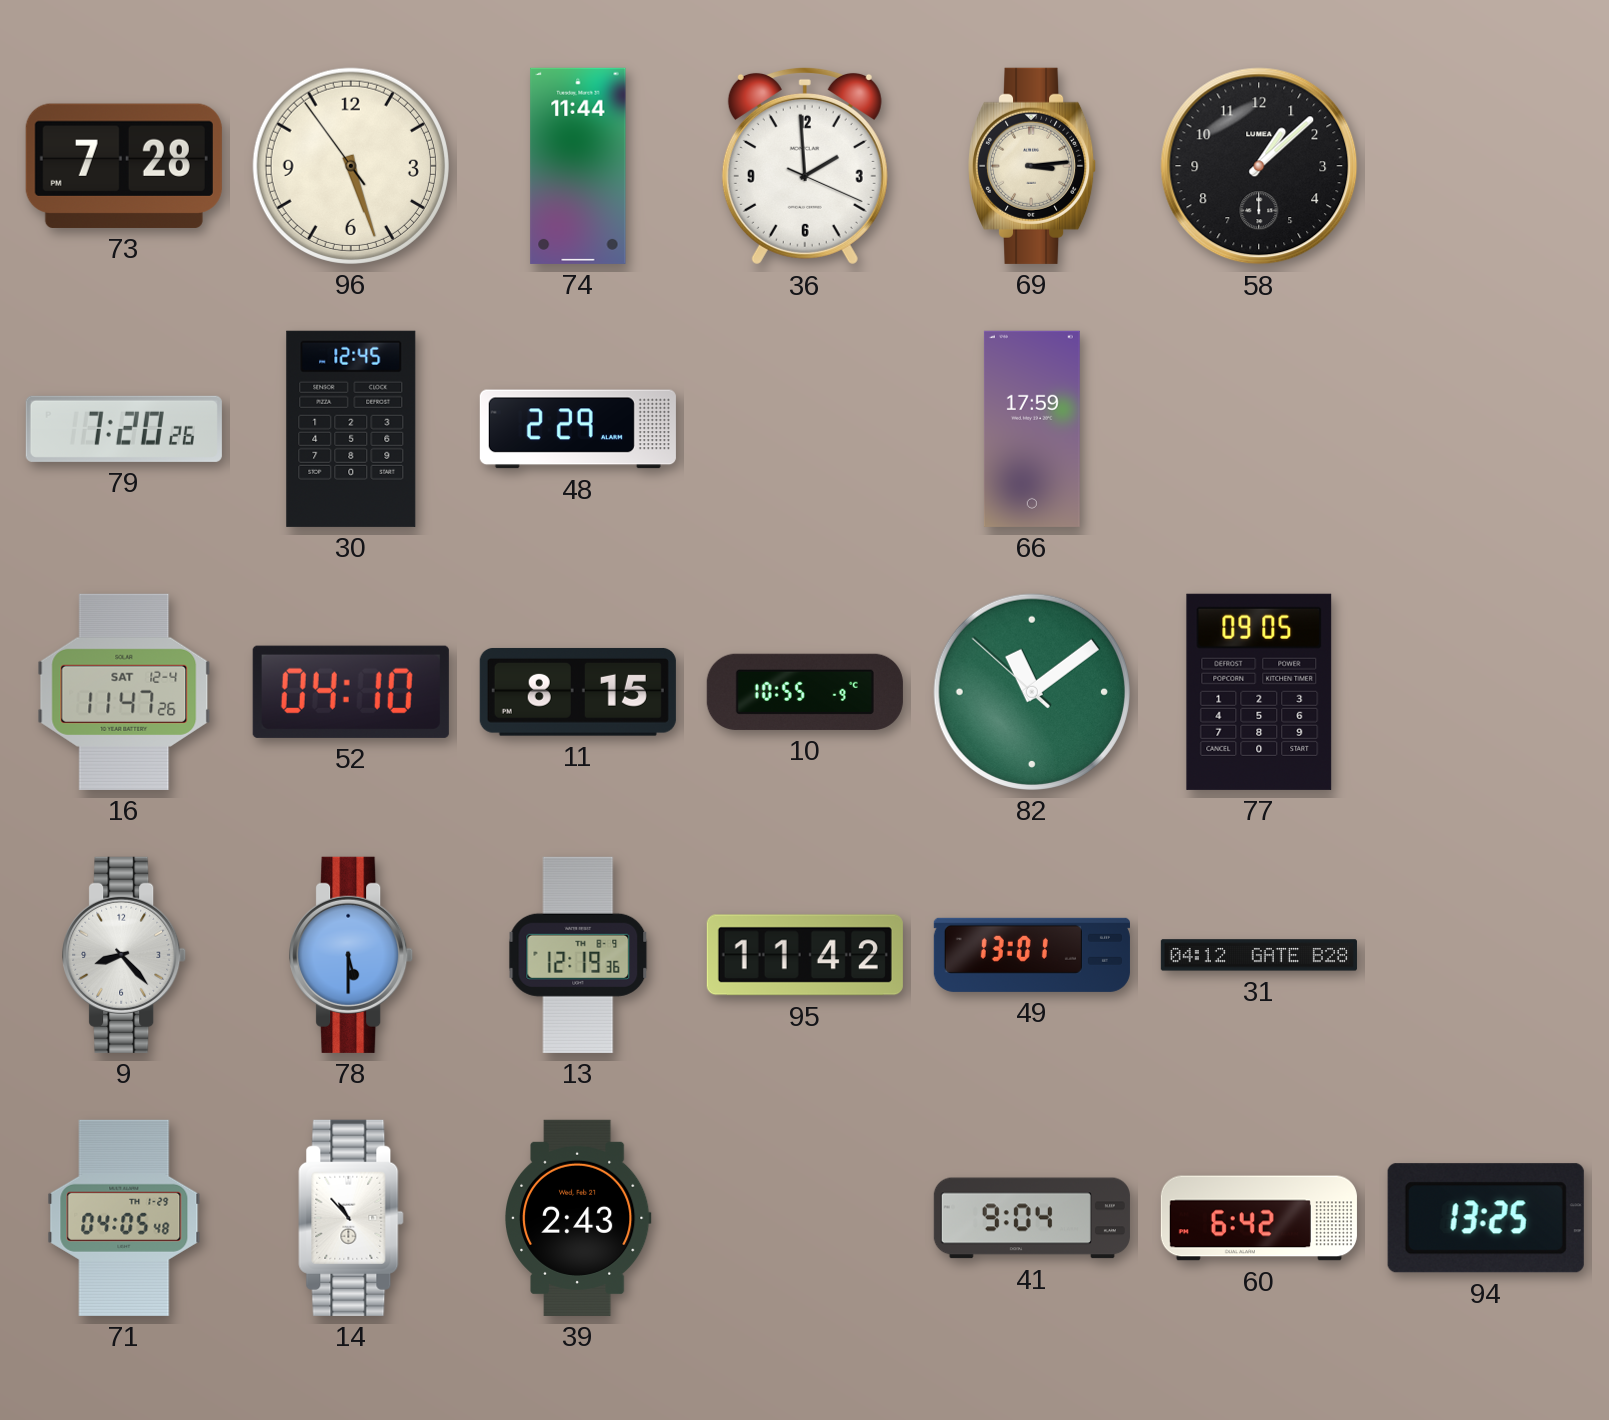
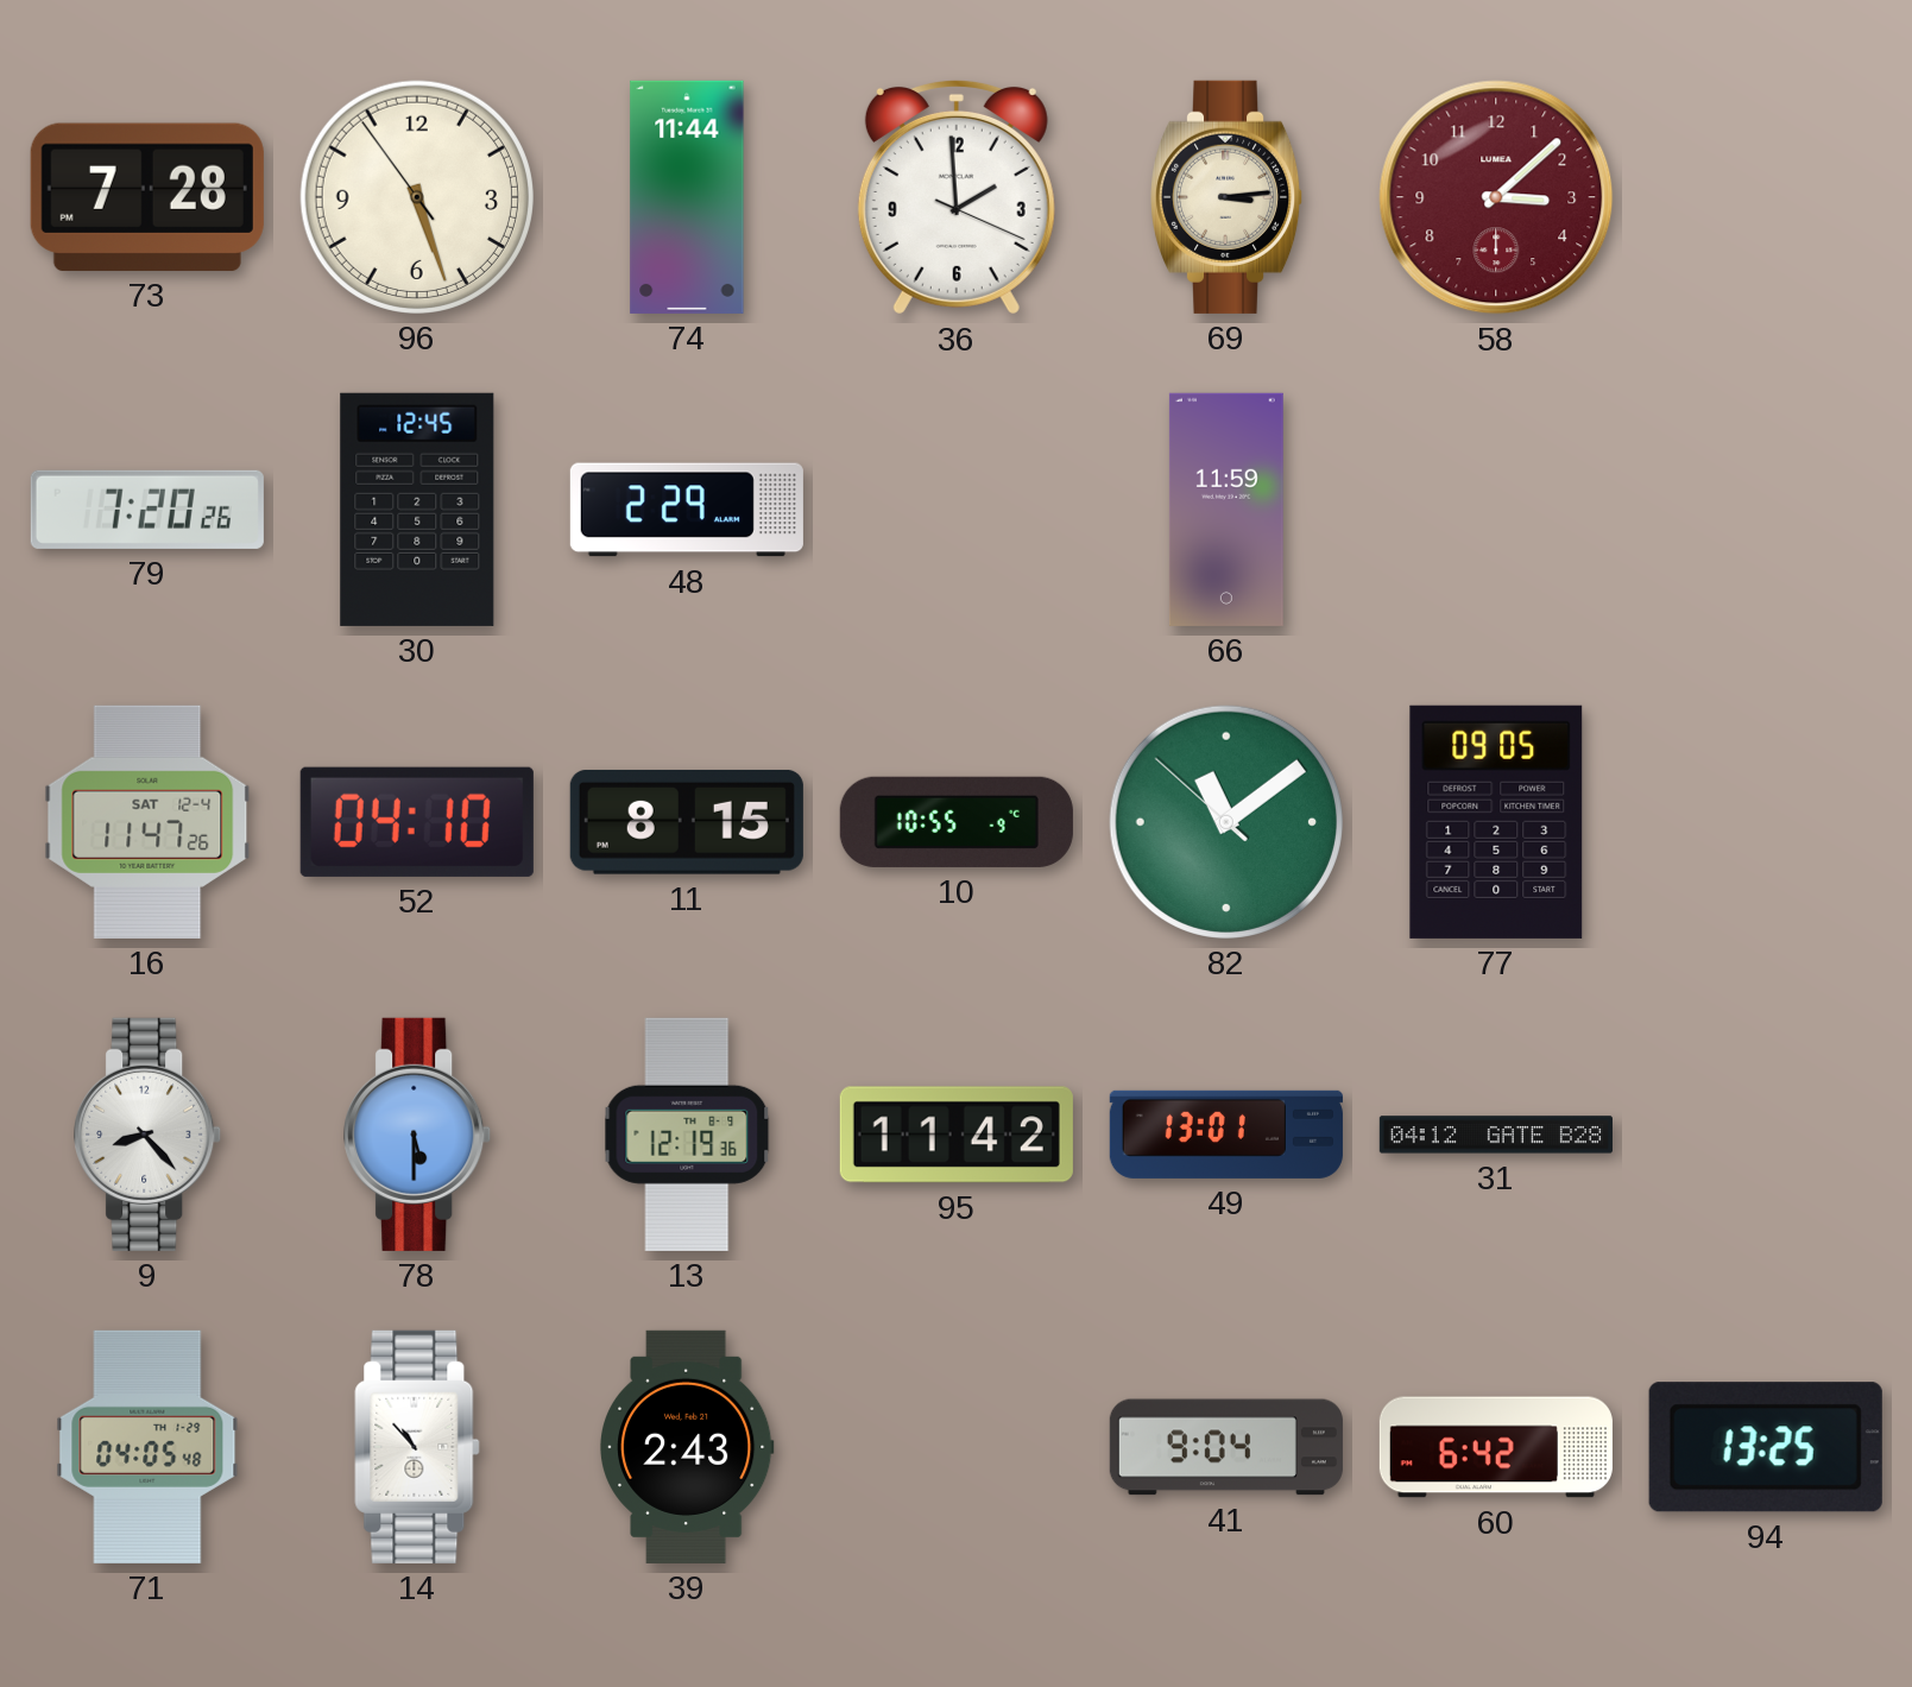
58: 1:08 -> 3:08 (1496, 197)
58 dial: black -> burgundy (1496, 197)
66: 17:59 -> 11:59 (1226, 510)
